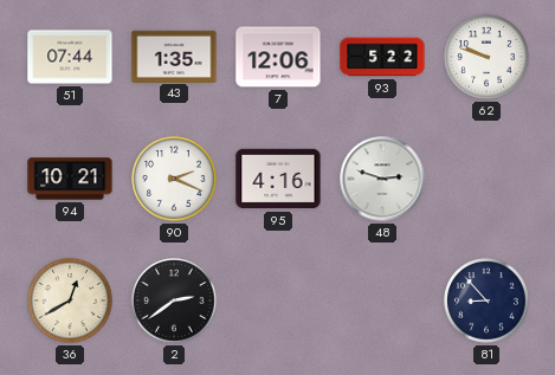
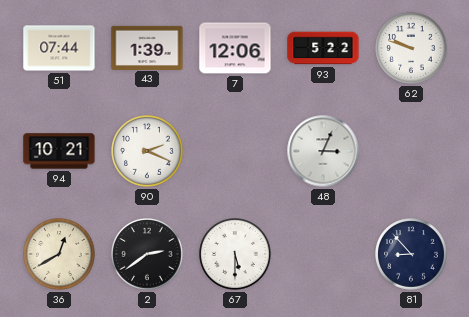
43: 1:35 -> 1:39 (147, 47)
95: 4:16 -> none (278, 179)
48: 2:48 -> 3:04 (323, 151)
67: none -> 5:30 (235, 254)
